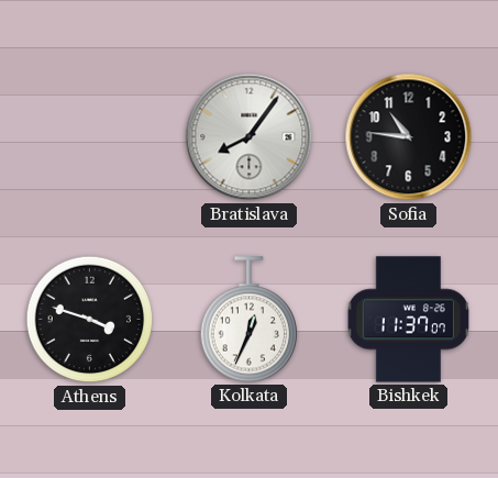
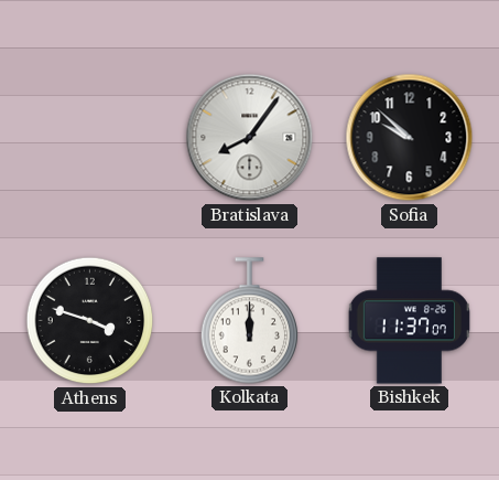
Sofia: 10:46 -> 9:52 (410, 138)
Kolkata: 12:34 -> 12:00 (250, 321)
